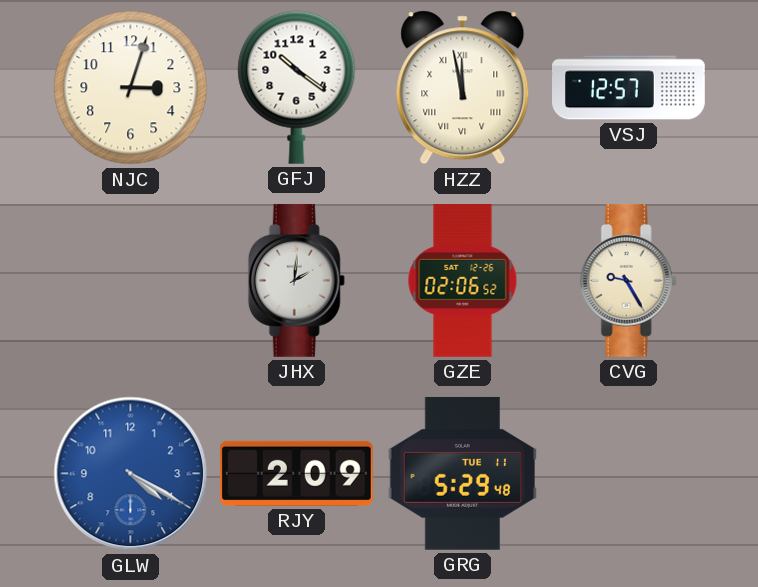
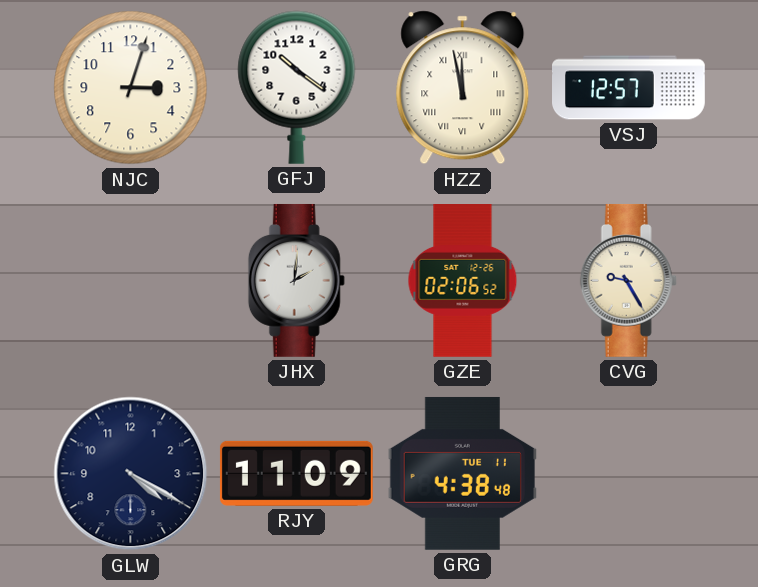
GLW dial: blue -> navy (131, 474)
RJY: 2:09 -> 11:09 (296, 473)
GRG: 5:29 -> 4:38 (462, 473)
